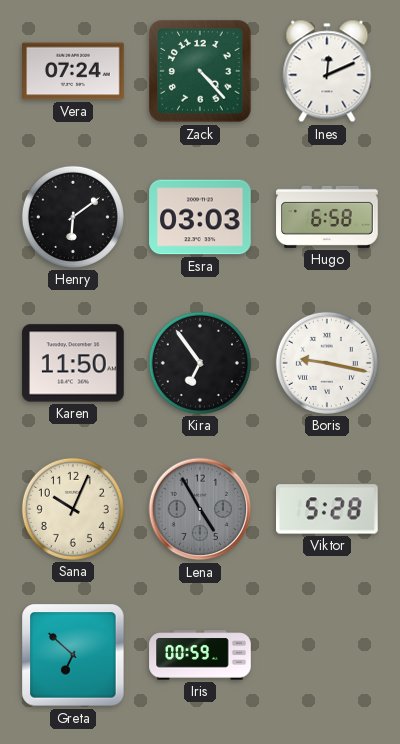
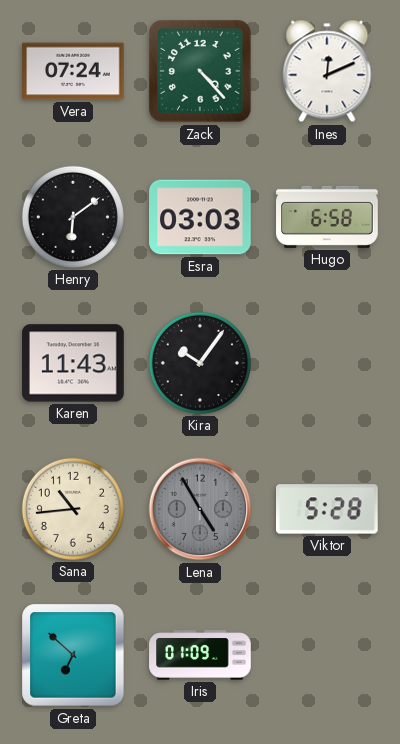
Karen: 11:50 -> 11:43 (73, 363)
Kira: 6:54 -> 10:06 (200, 363)
Boris: 9:17 -> none (327, 363)
Sana: 10:04 -> 10:44 (73, 509)
Iris: 00:59 -> 01:09 (200, 655)
